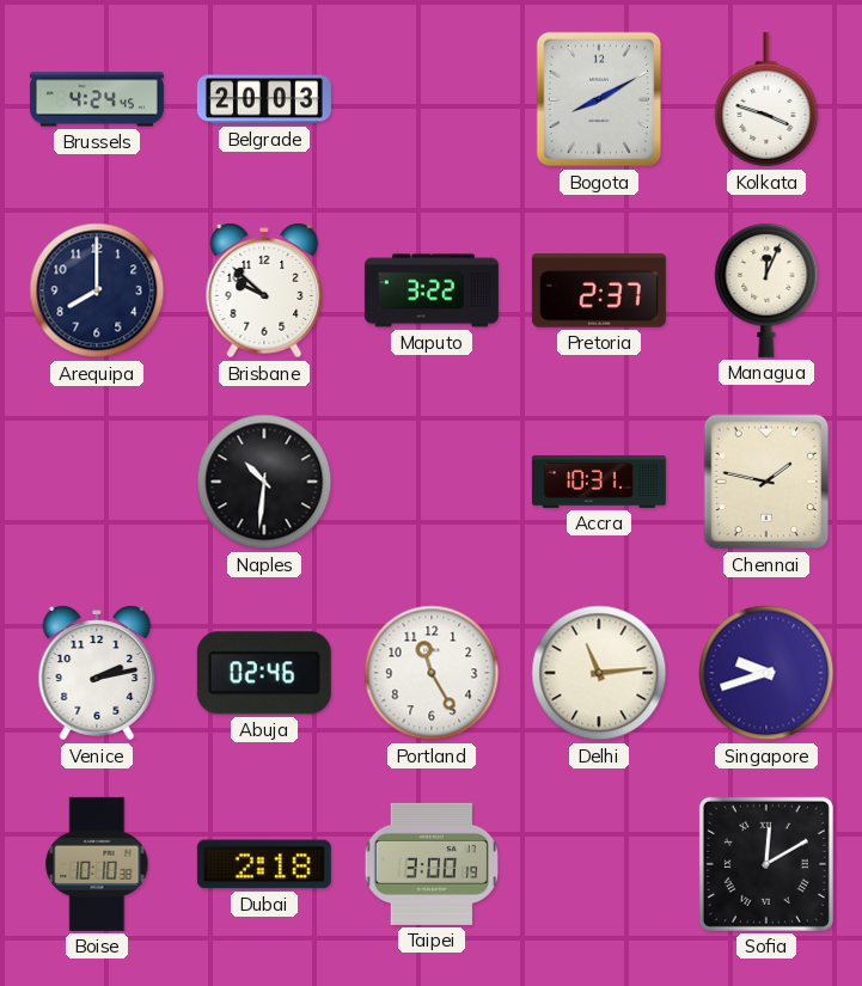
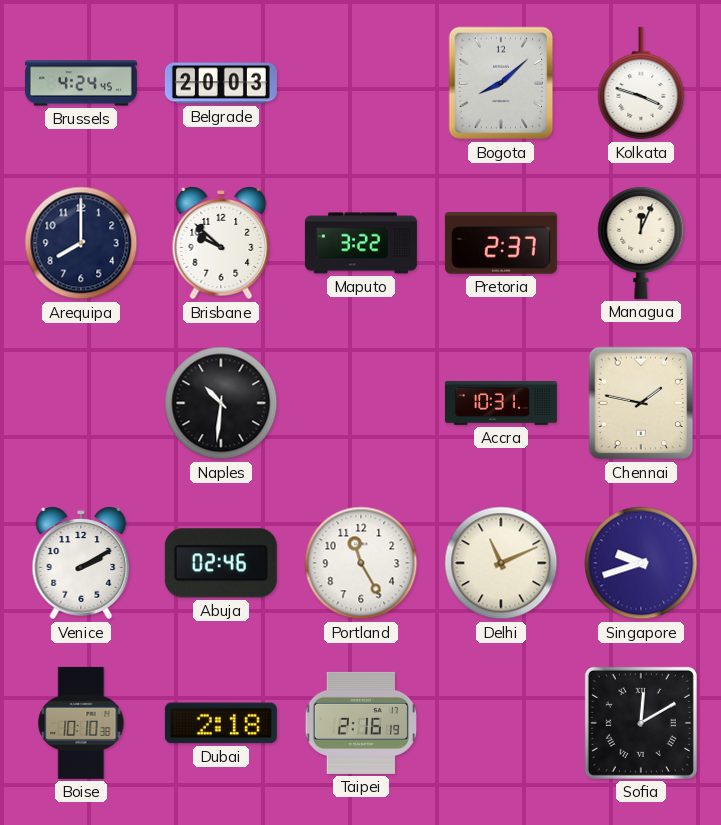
Bogota: 8:10 -> 8:08 (501, 83)
Venice: 2:13 -> 2:10 (81, 563)
Delhi: 11:14 -> 11:11 (501, 563)
Taipei: 3:00 -> 2:16 (360, 723)
